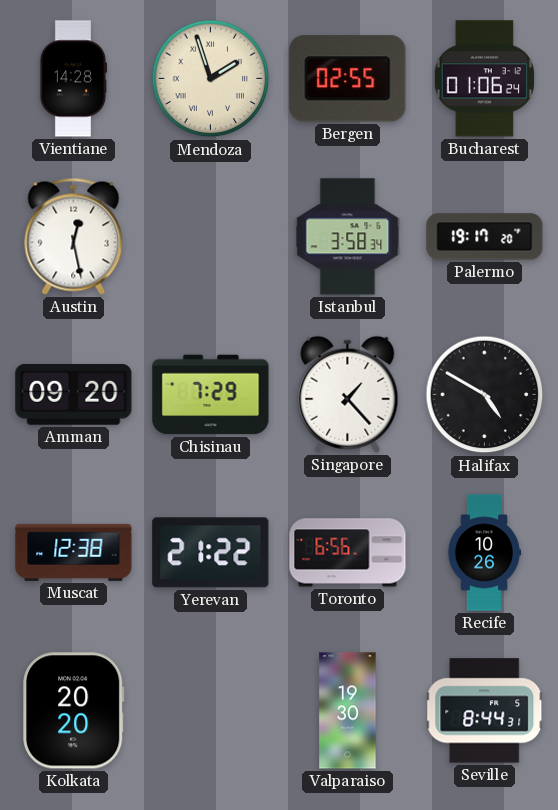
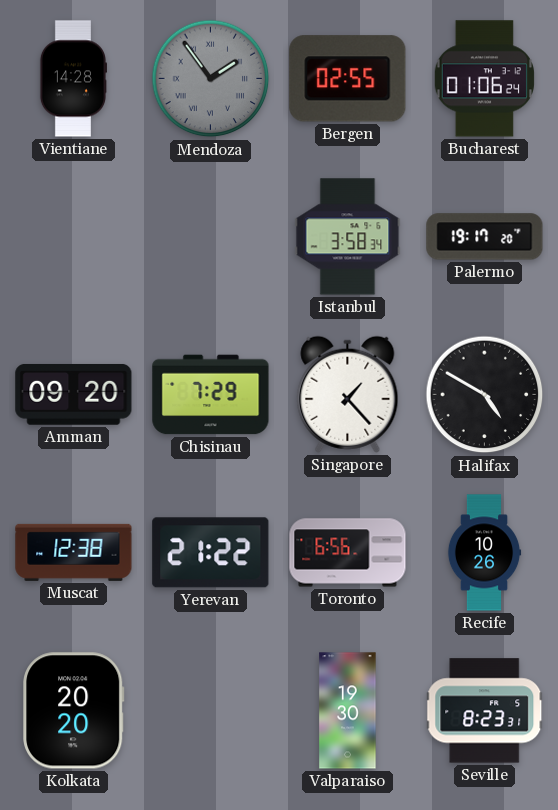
Mendoza: 1:57 -> 1:54 (211, 79)
Mendoza dial: cream -> grey (211, 79)
Austin: 12:28 -> none (74, 236)
Seville: 8:44 -> 8:23 (485, 711)
